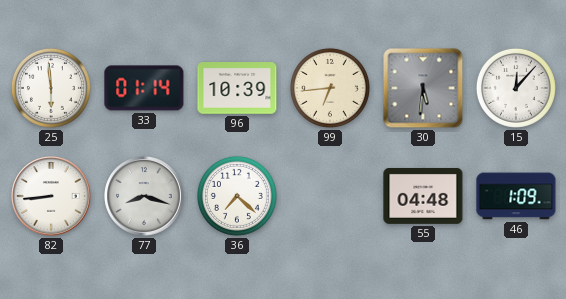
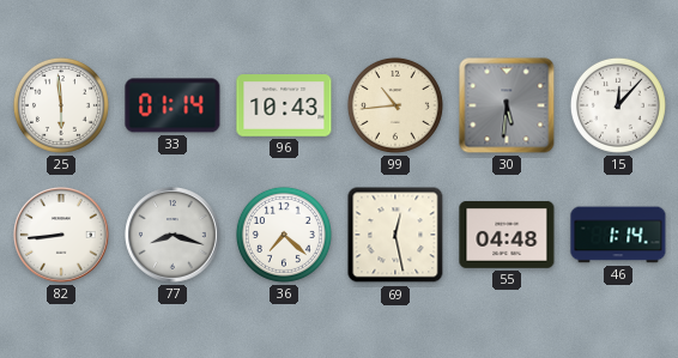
96: 10:39 -> 10:43 (284, 105)
99: 6:44 -> 10:44 (395, 105)
69: none -> 12:28 (395, 235)
46: 1:09 -> 1:14 (618, 235)
